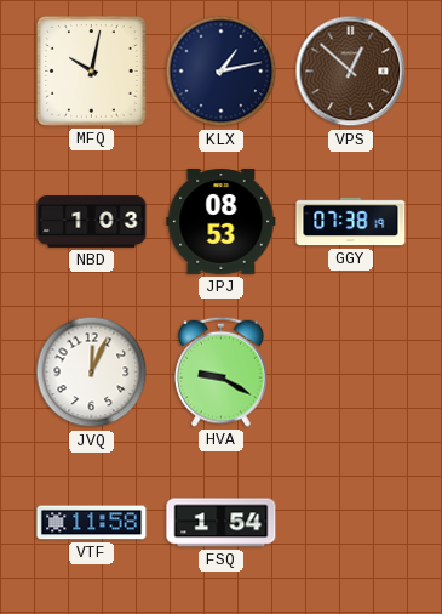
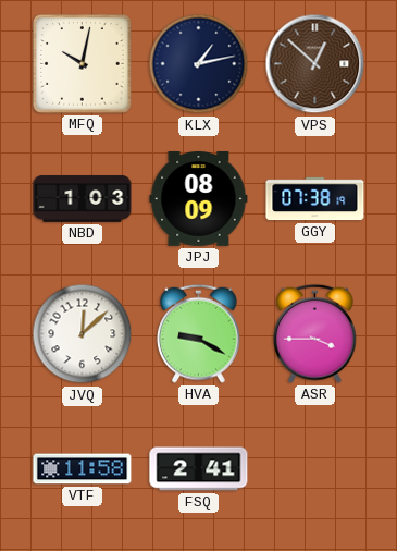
JPJ: 08:53 -> 08:09 (199, 199)
JVQ: 12:04 -> 12:08 (83, 334)
ASR: none -> 3:45 (315, 333)
FSQ: 1:54 -> 2:41 (199, 469)
